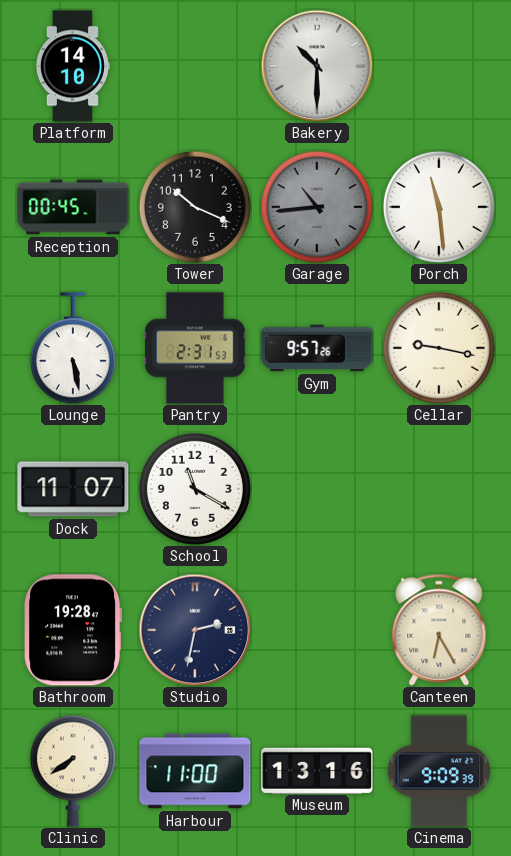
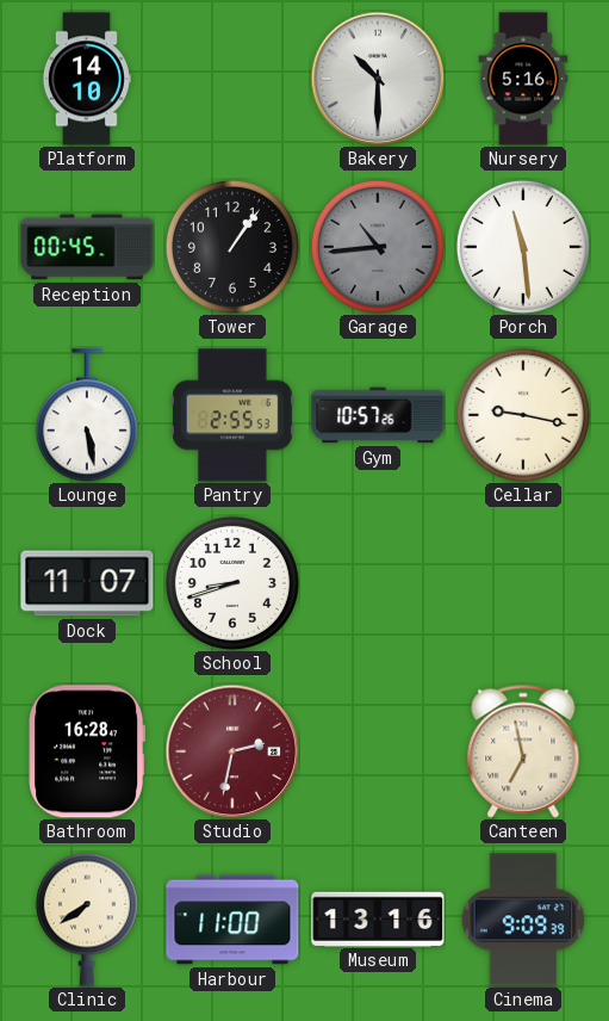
Nursery: none -> 5:16 (523, 79)
Tower: 10:19 -> 1:06 (232, 247)
Pantry: 2:31 -> 2:55 (234, 415)
Gym: 9:57 -> 10:57 (378, 415)
School: 11:20 -> 8:42 (232, 583)
Bathroom: 19:28 -> 16:28 (86, 751)
Studio dial: navy -> burgundy (232, 751)
Canteen: 6:25 -> 6:58 (523, 751)
